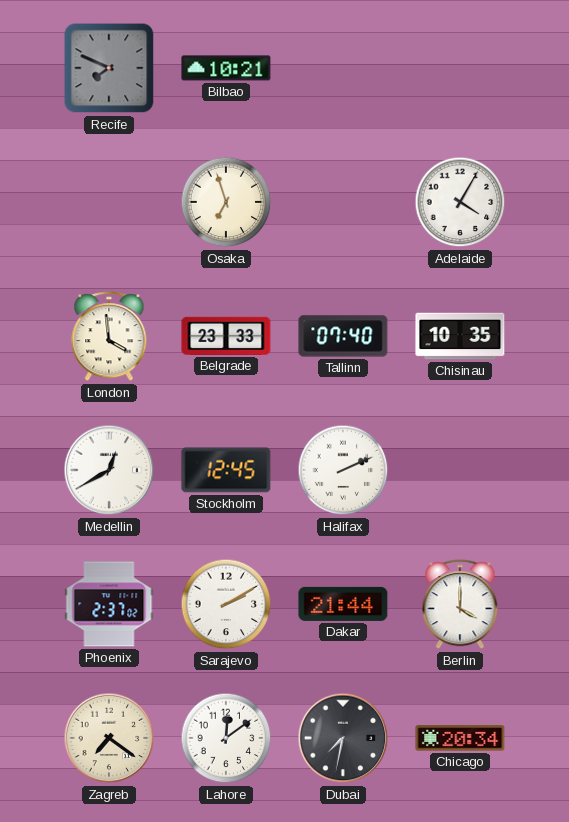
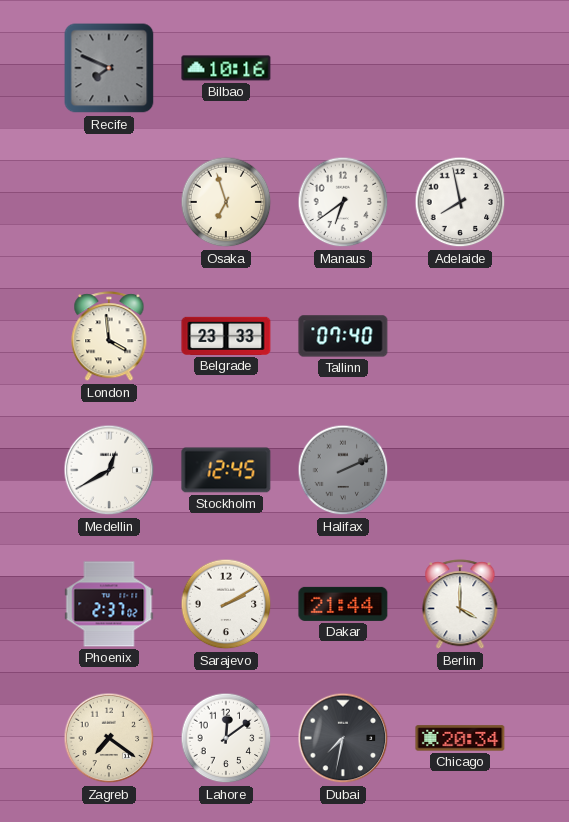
Bilbao: 10:21 -> 10:16 (226, 68)
Manaus: none -> 6:39 (343, 202)
Adelaide: 4:05 -> 7:58 (460, 202)
Chisinau: 10:35 -> none (460, 336)
Halifax dial: white -> grey (343, 470)
